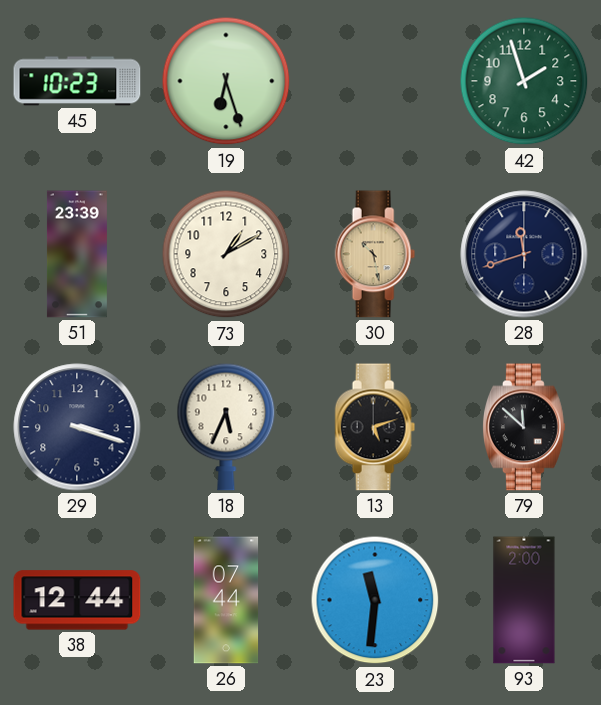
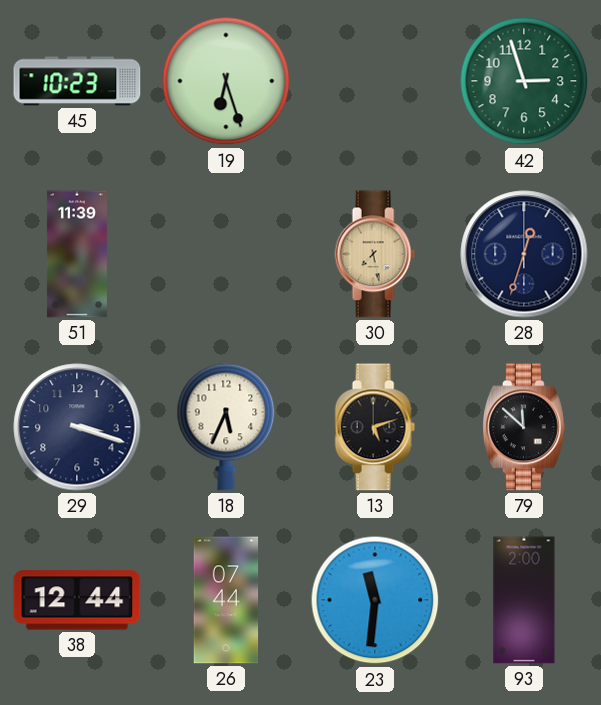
42: 1:57 -> 2:57 (524, 81)
51: 23:39 -> 11:39 (77, 254)
73: 1:10 -> none (226, 254)
30: 10:28 -> 7:28 (375, 254)
28: 11:42 -> 12:33 (524, 254)
